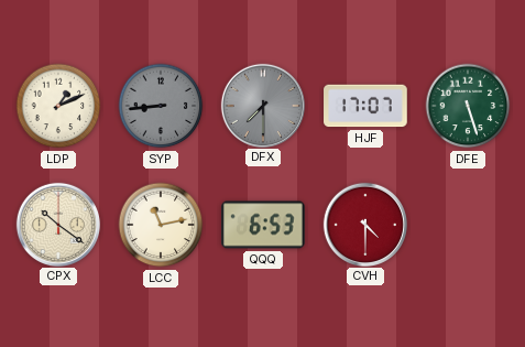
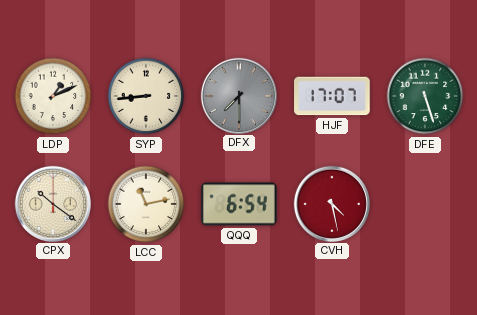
SYP dial: grey -> cream (146, 96)
QQQ: 6:53 -> 6:54 (239, 204)
CVH: 4:30 -> 4:28 (331, 203)
